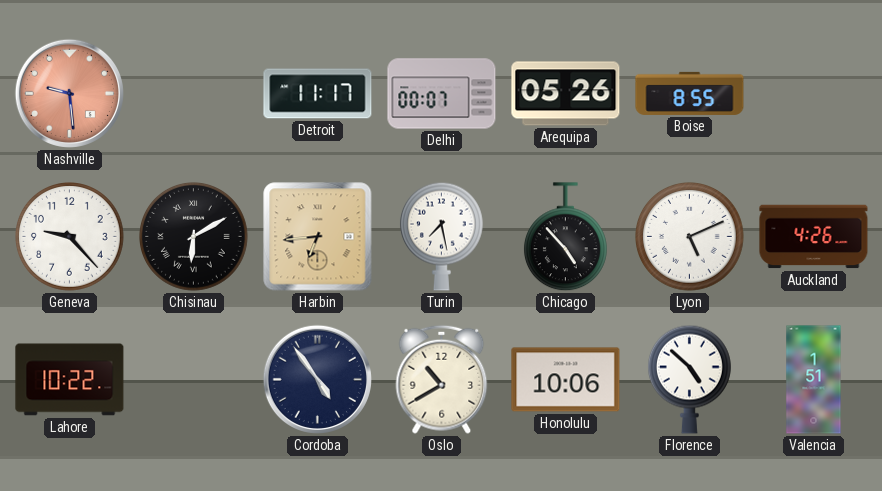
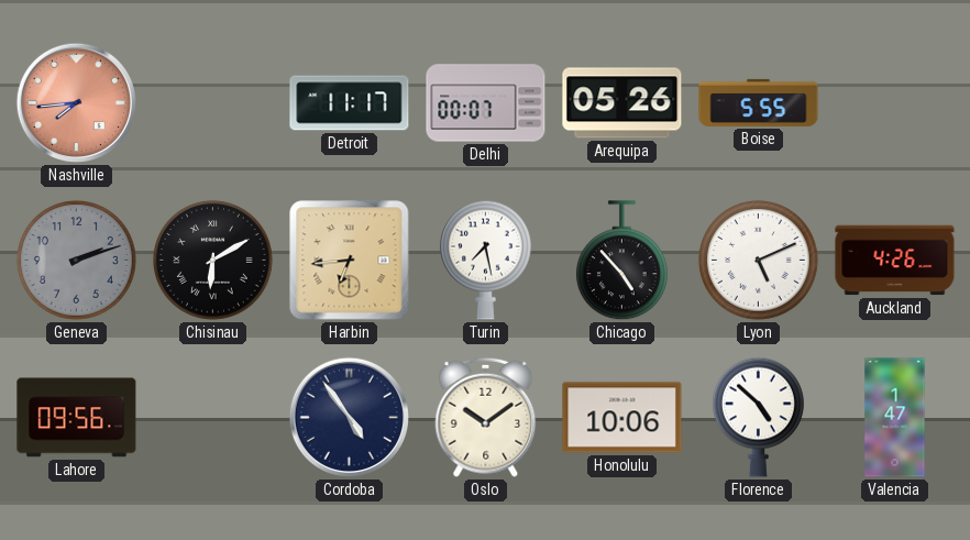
Nashville: 9:29 -> 7:44 (76, 102)
Boise: 8:55 -> 5:55 (759, 102)
Geneva: 9:23 -> 2:12 (77, 261)
Geneva dial: white -> grey (77, 261)
Lahore: 10:22 -> 09:56 (77, 418)
Oslo: 10:40 -> 10:09 (486, 417)
Valencia: 1:51 -> 1:47 (895, 418)
